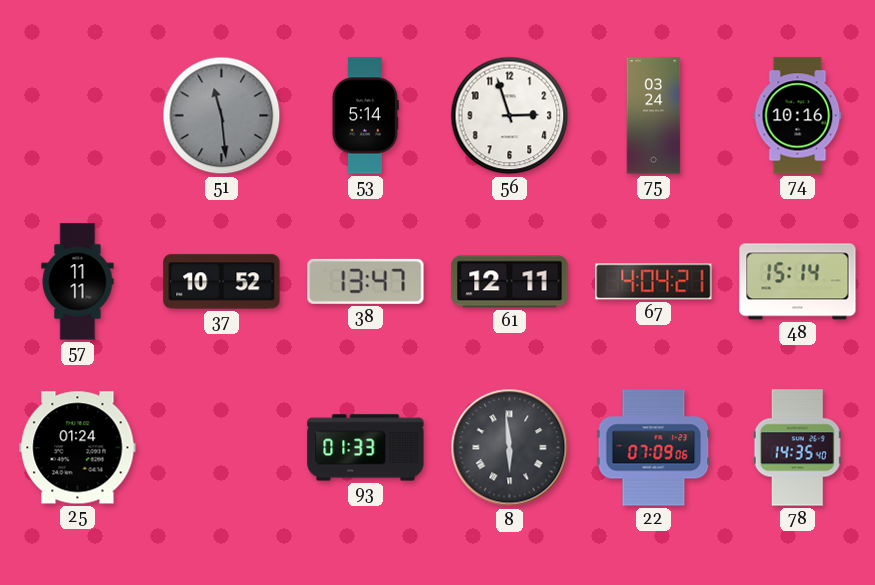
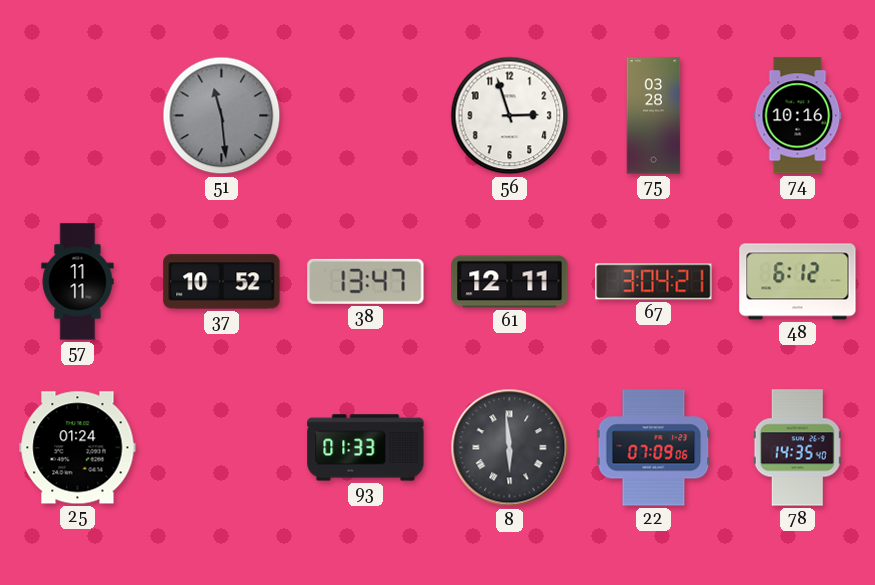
53: 5:14 -> none (365, 116)
75: 03:24 -> 03:28 (654, 116)
67: 4:04 -> 3:04 (654, 282)
48: 15:14 -> 6:12 (798, 282)
